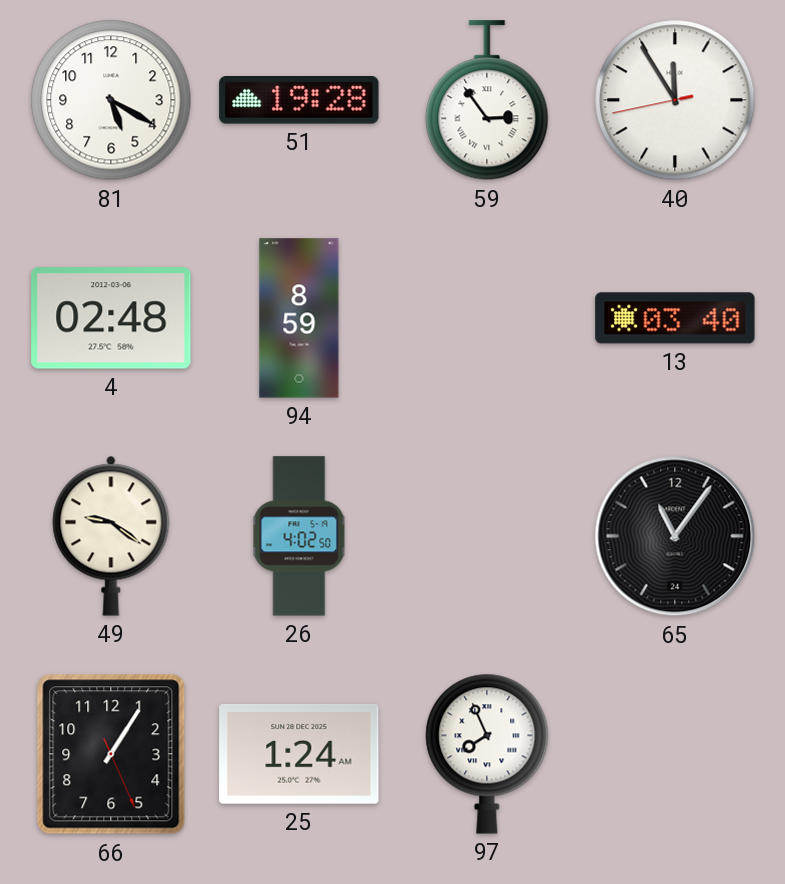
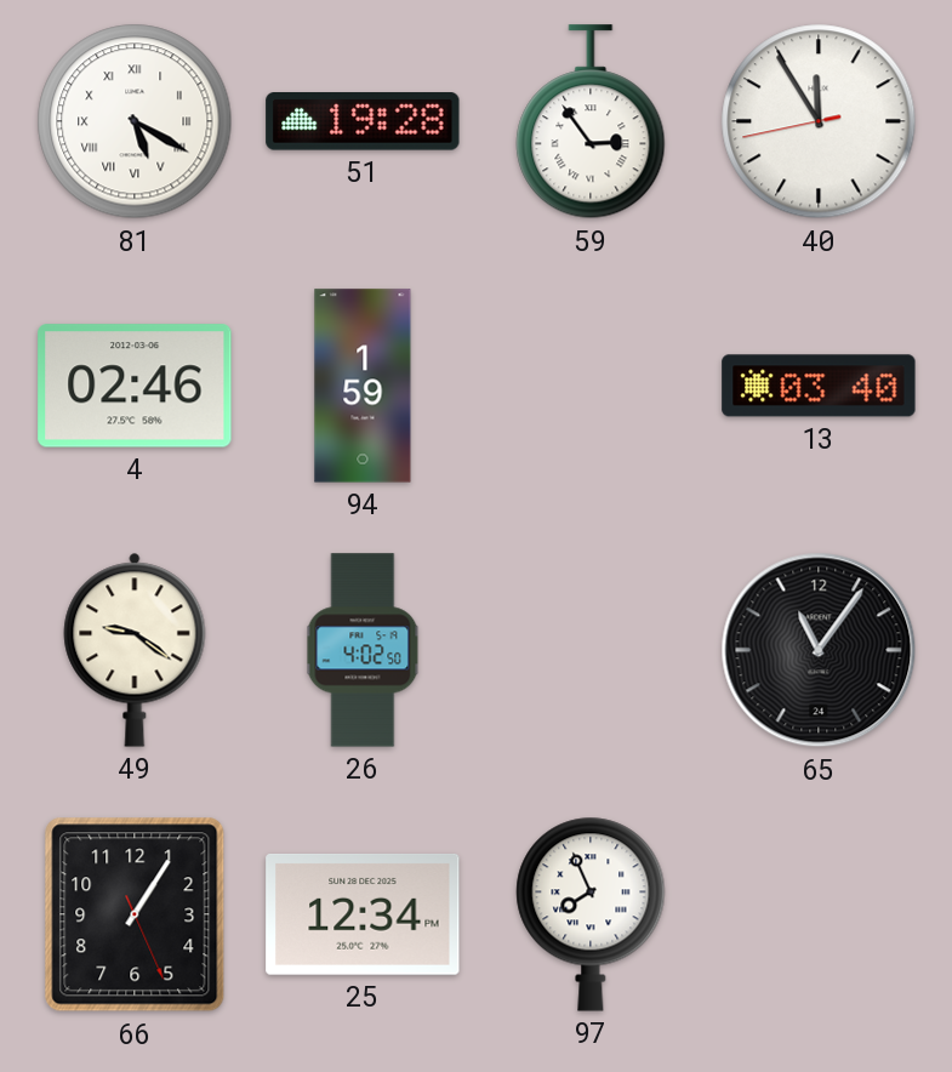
81 numerals: Arabic -> Roman (135, 121)
4: 02:48 -> 02:46 (135, 386)
94: 8:59 -> 1:59 (363, 386)
25: 1:24 -> 12:34 (363, 916)
